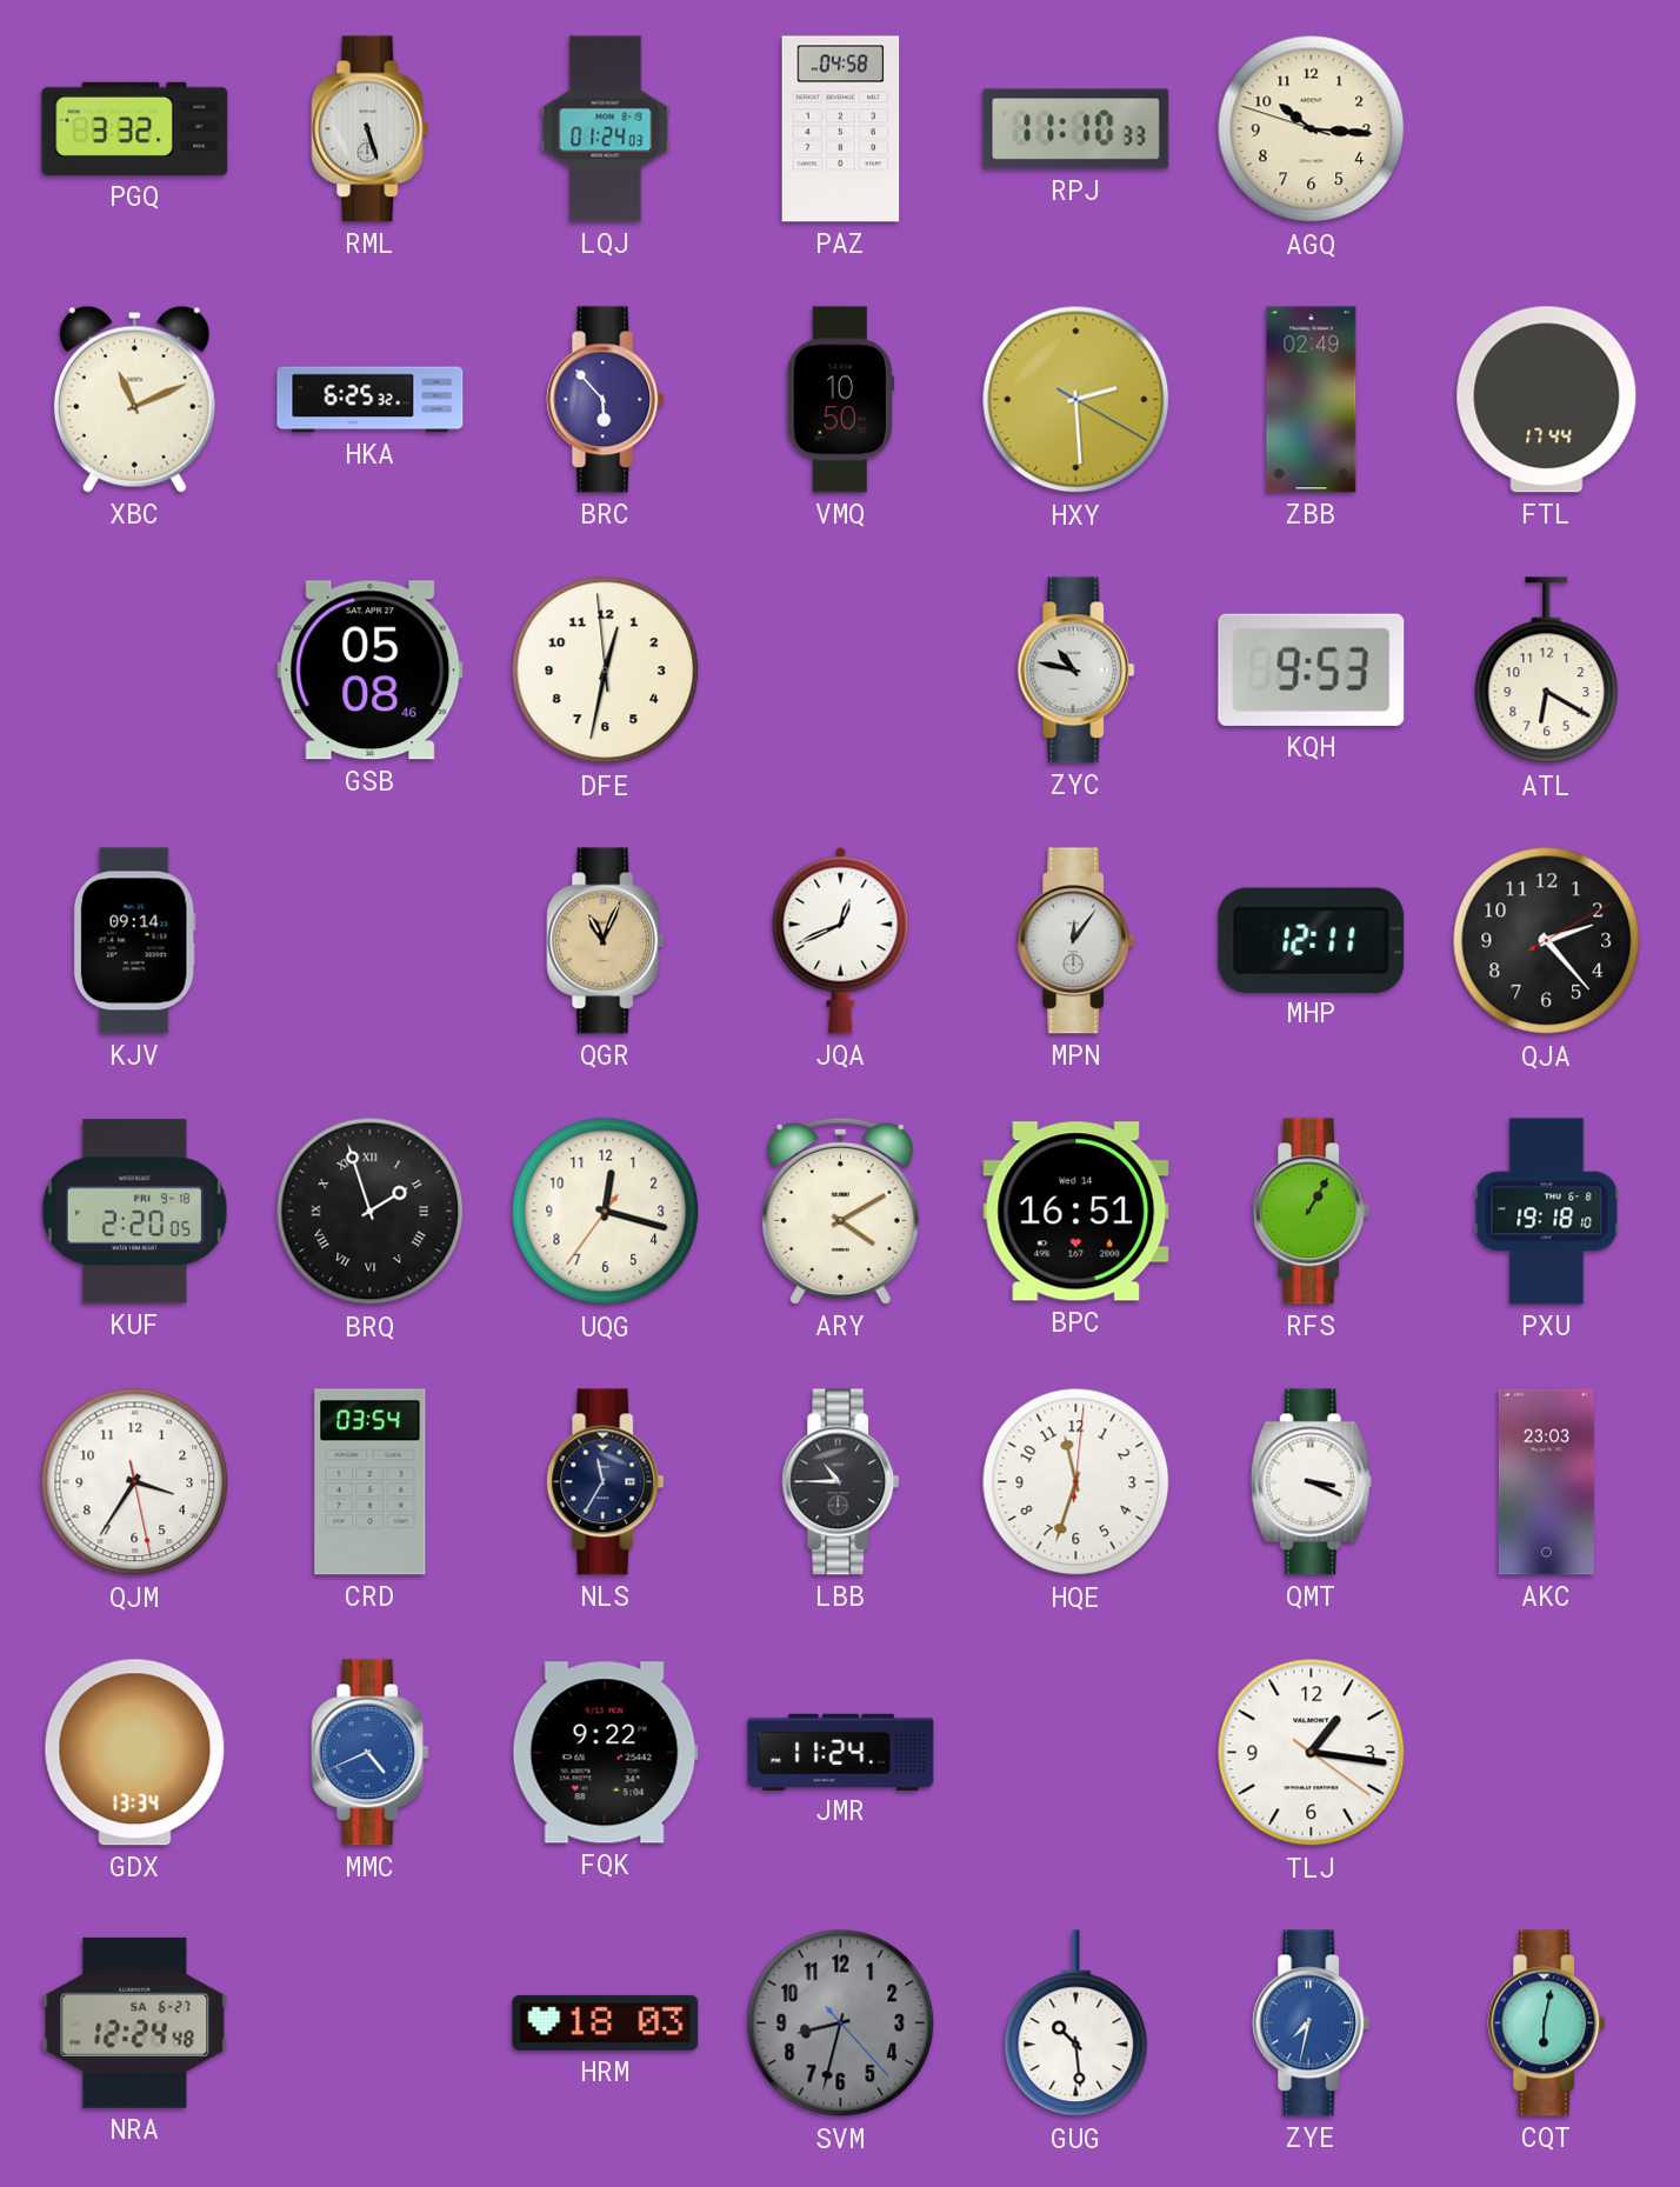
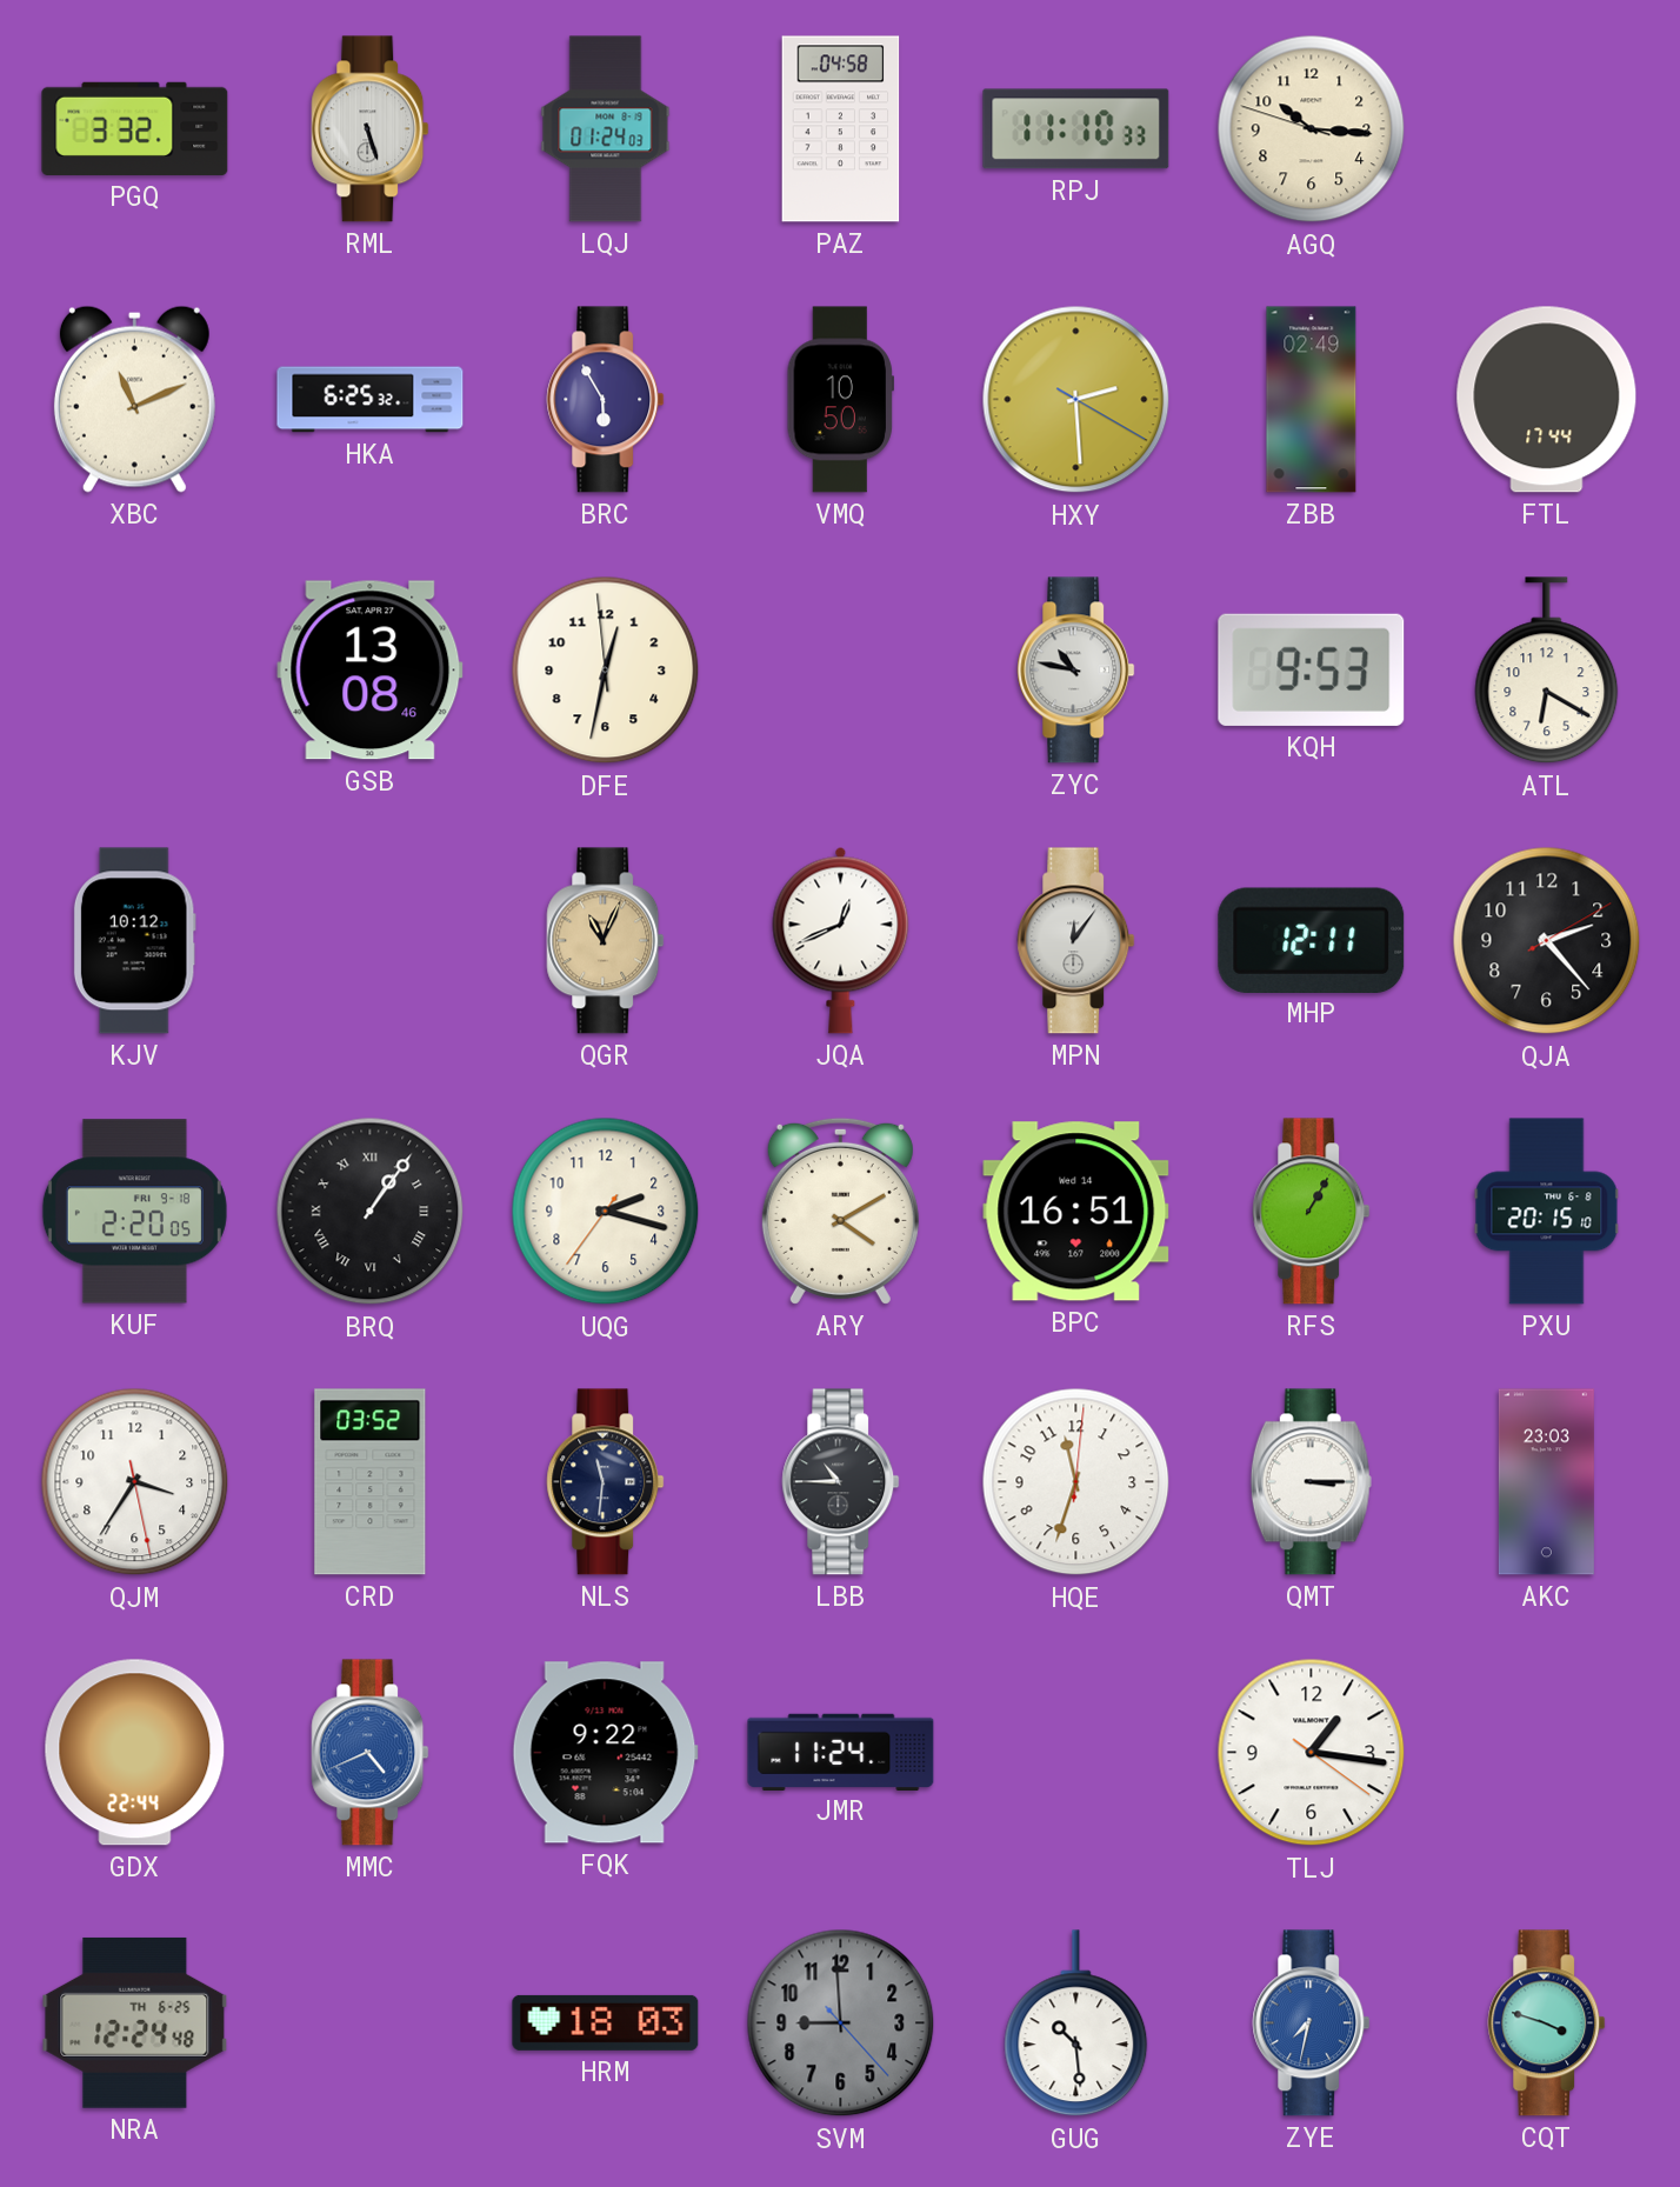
BRC: 5:53 -> 5:55 (606, 400)
GSB: 05:08 -> 13:08 (371, 671)
KJV: 09:14 -> 10:12 (134, 941)
BRQ: 1:57 -> 1:06 (371, 1212)
UQG: 12:17 -> 2:17 (606, 1212)
PXU: 19:18 -> 20:15 (1547, 1212)
CRD: 03:54 -> 03:52 (371, 1482)
NLS: 11:35 -> 11:31 (606, 1482)
QMT: 3:19 -> 3:15 (1311, 1482)
GDX: 13:34 -> 22:44 (135, 1753)
NRA date: SA 6-27 -> TH 6-25 (135, 2022)
SVM: 8:32 -> 8:59 (841, 2023)
CQT: 6:02 -> 3:48 (1547, 2023)
